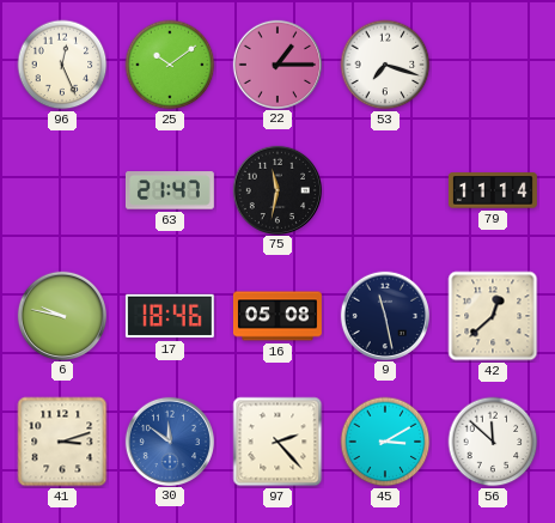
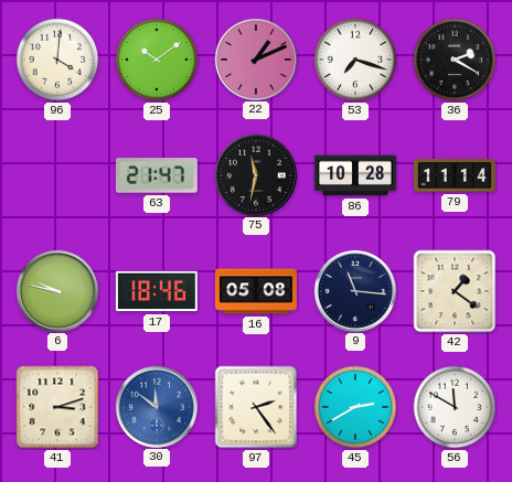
96: 12:26 -> 4:01 (57, 60)
22: 1:15 -> 1:11 (255, 58)
36: none -> 2:20 (455, 60)
86: none -> 10:28 (355, 175)
9: 11:28 -> 11:16 (354, 290)
42: 12:38 -> 1:21 (455, 291)
97: 2:23 -> 2:24 (256, 407)
45: 3:10 -> 2:40 (355, 407)
56: 11:52 -> 11:50 (455, 407)
